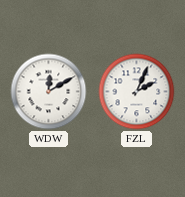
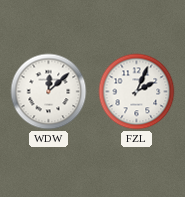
WDW: 12:10 -> 12:08 (49, 92)
